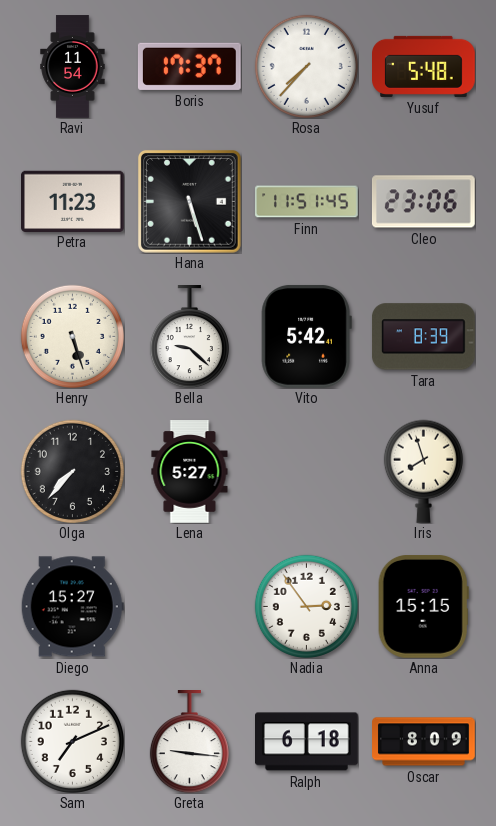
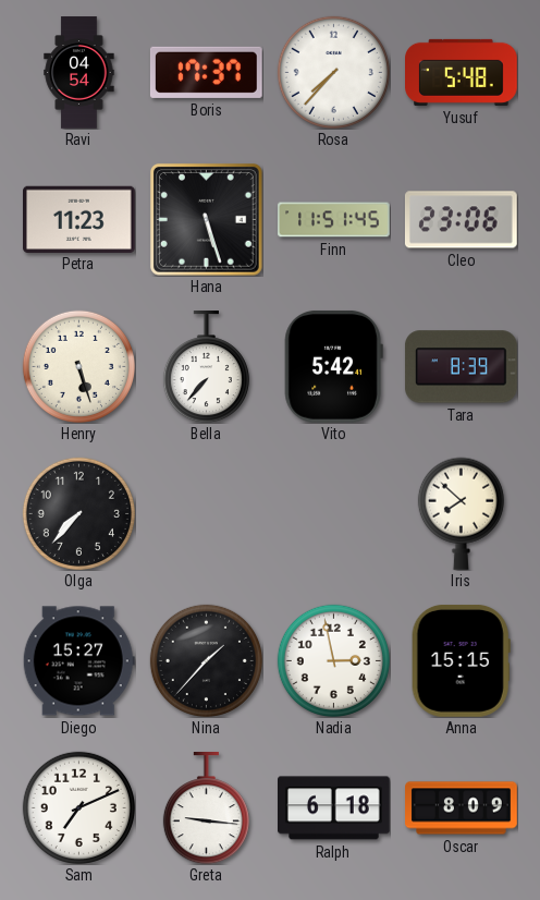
Ravi: 11:54 -> 04:54 (79, 73)
Bella: 9:22 -> 7:37 (206, 367)
Lena: 5:27 -> none (190, 472)
Iris: 7:57 -> 7:52 (461, 513)
Nina: none -> 1:37 (206, 660)
Nadia: 2:54 -> 2:58 (333, 660)
